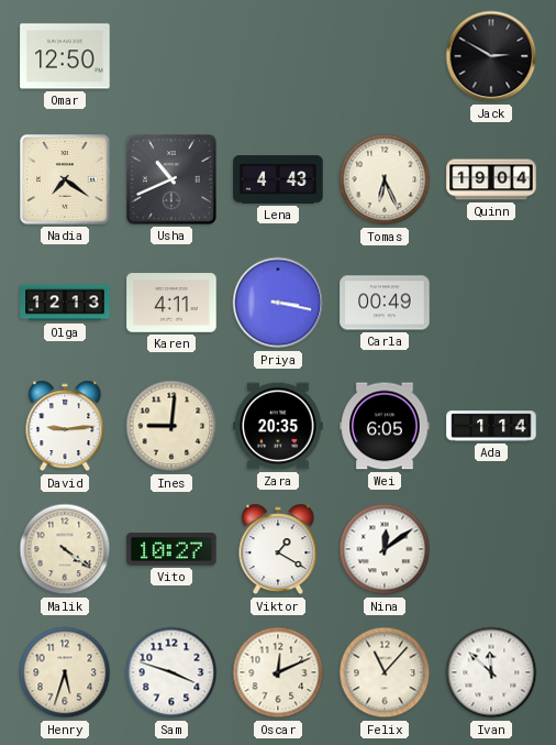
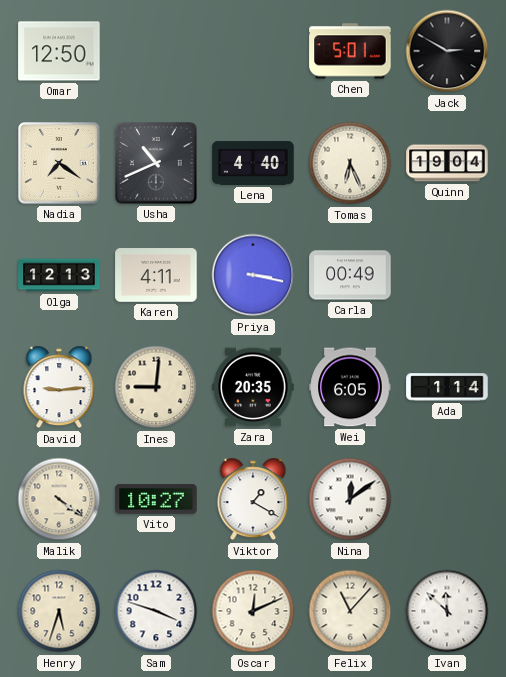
Chen: none -> 5:01 (350, 51)
Lena: 4:43 -> 4:40 (253, 163)
